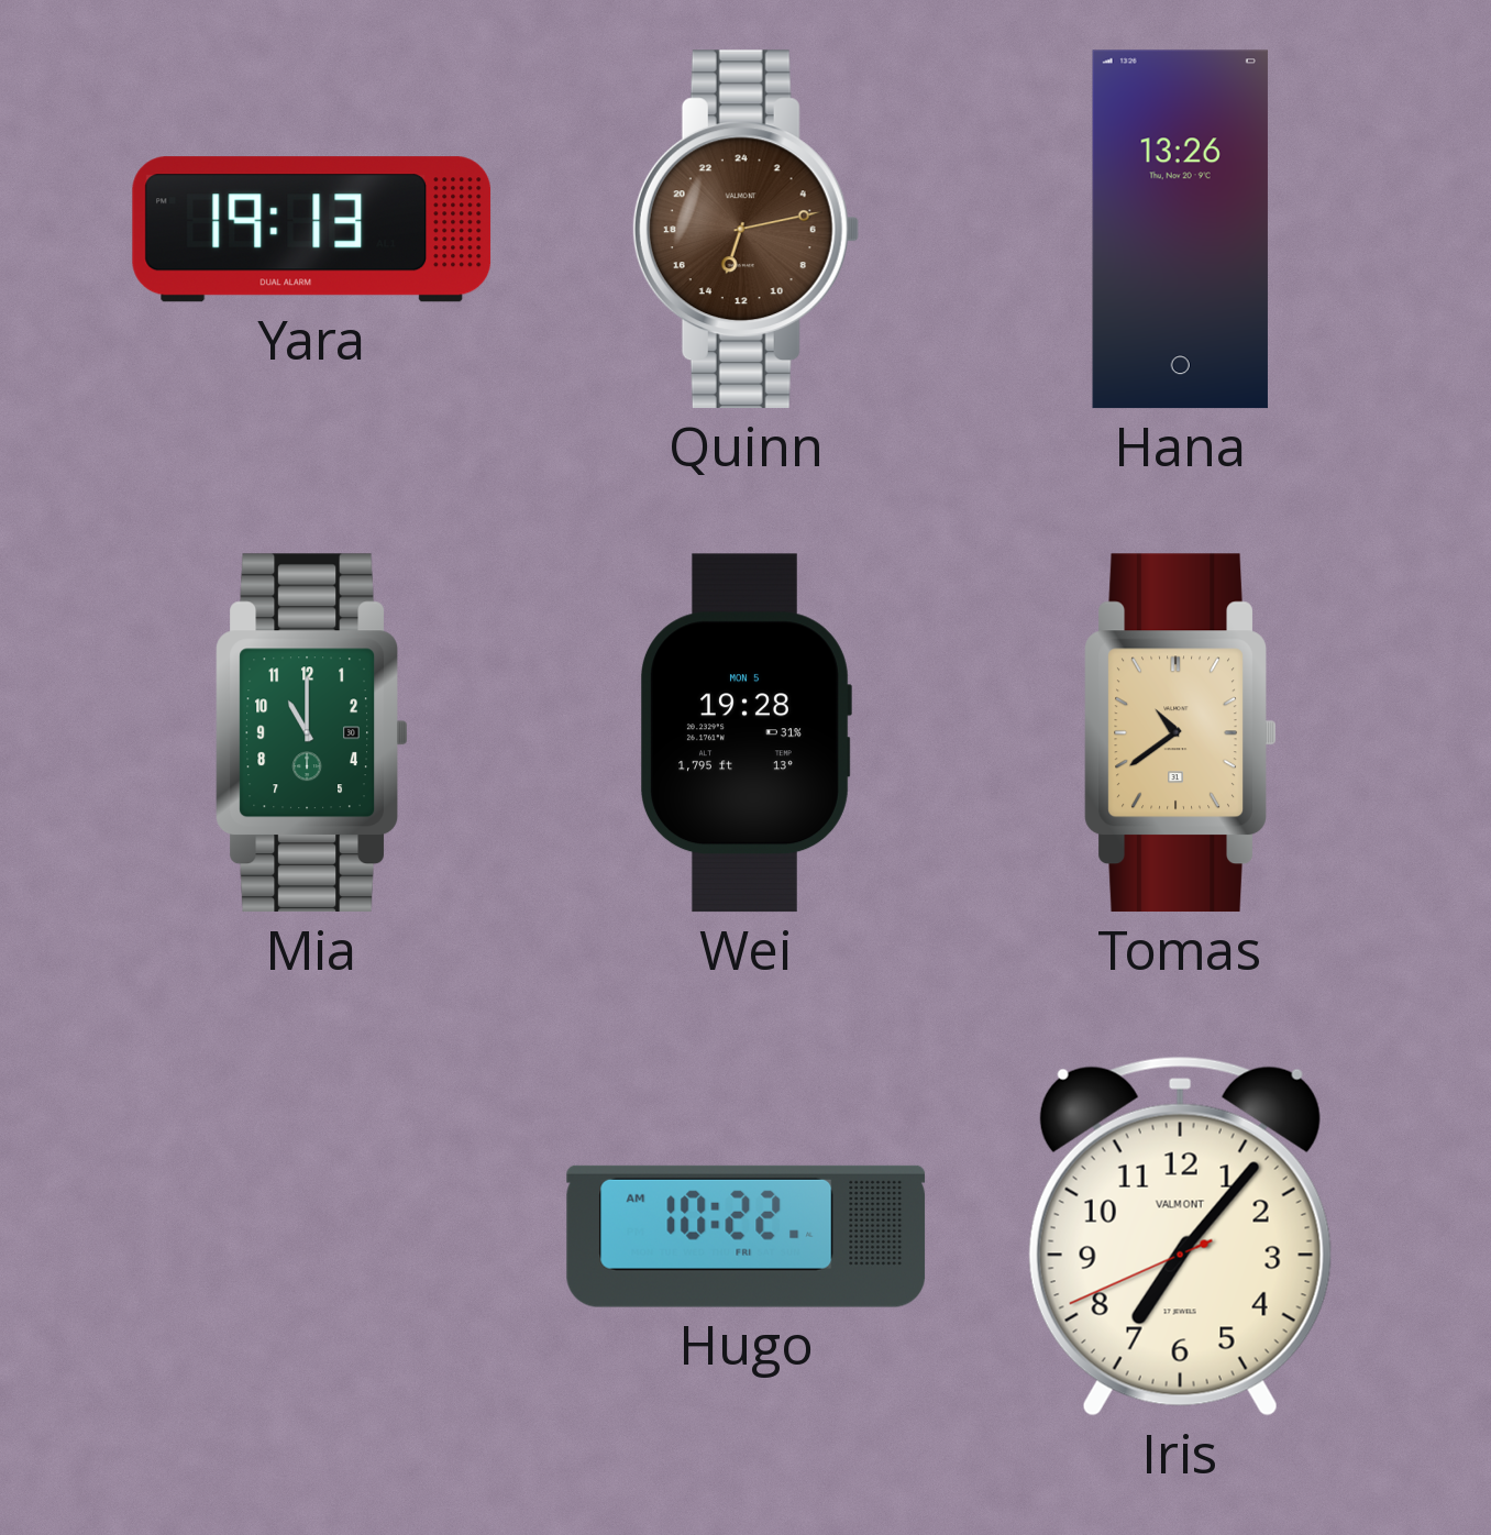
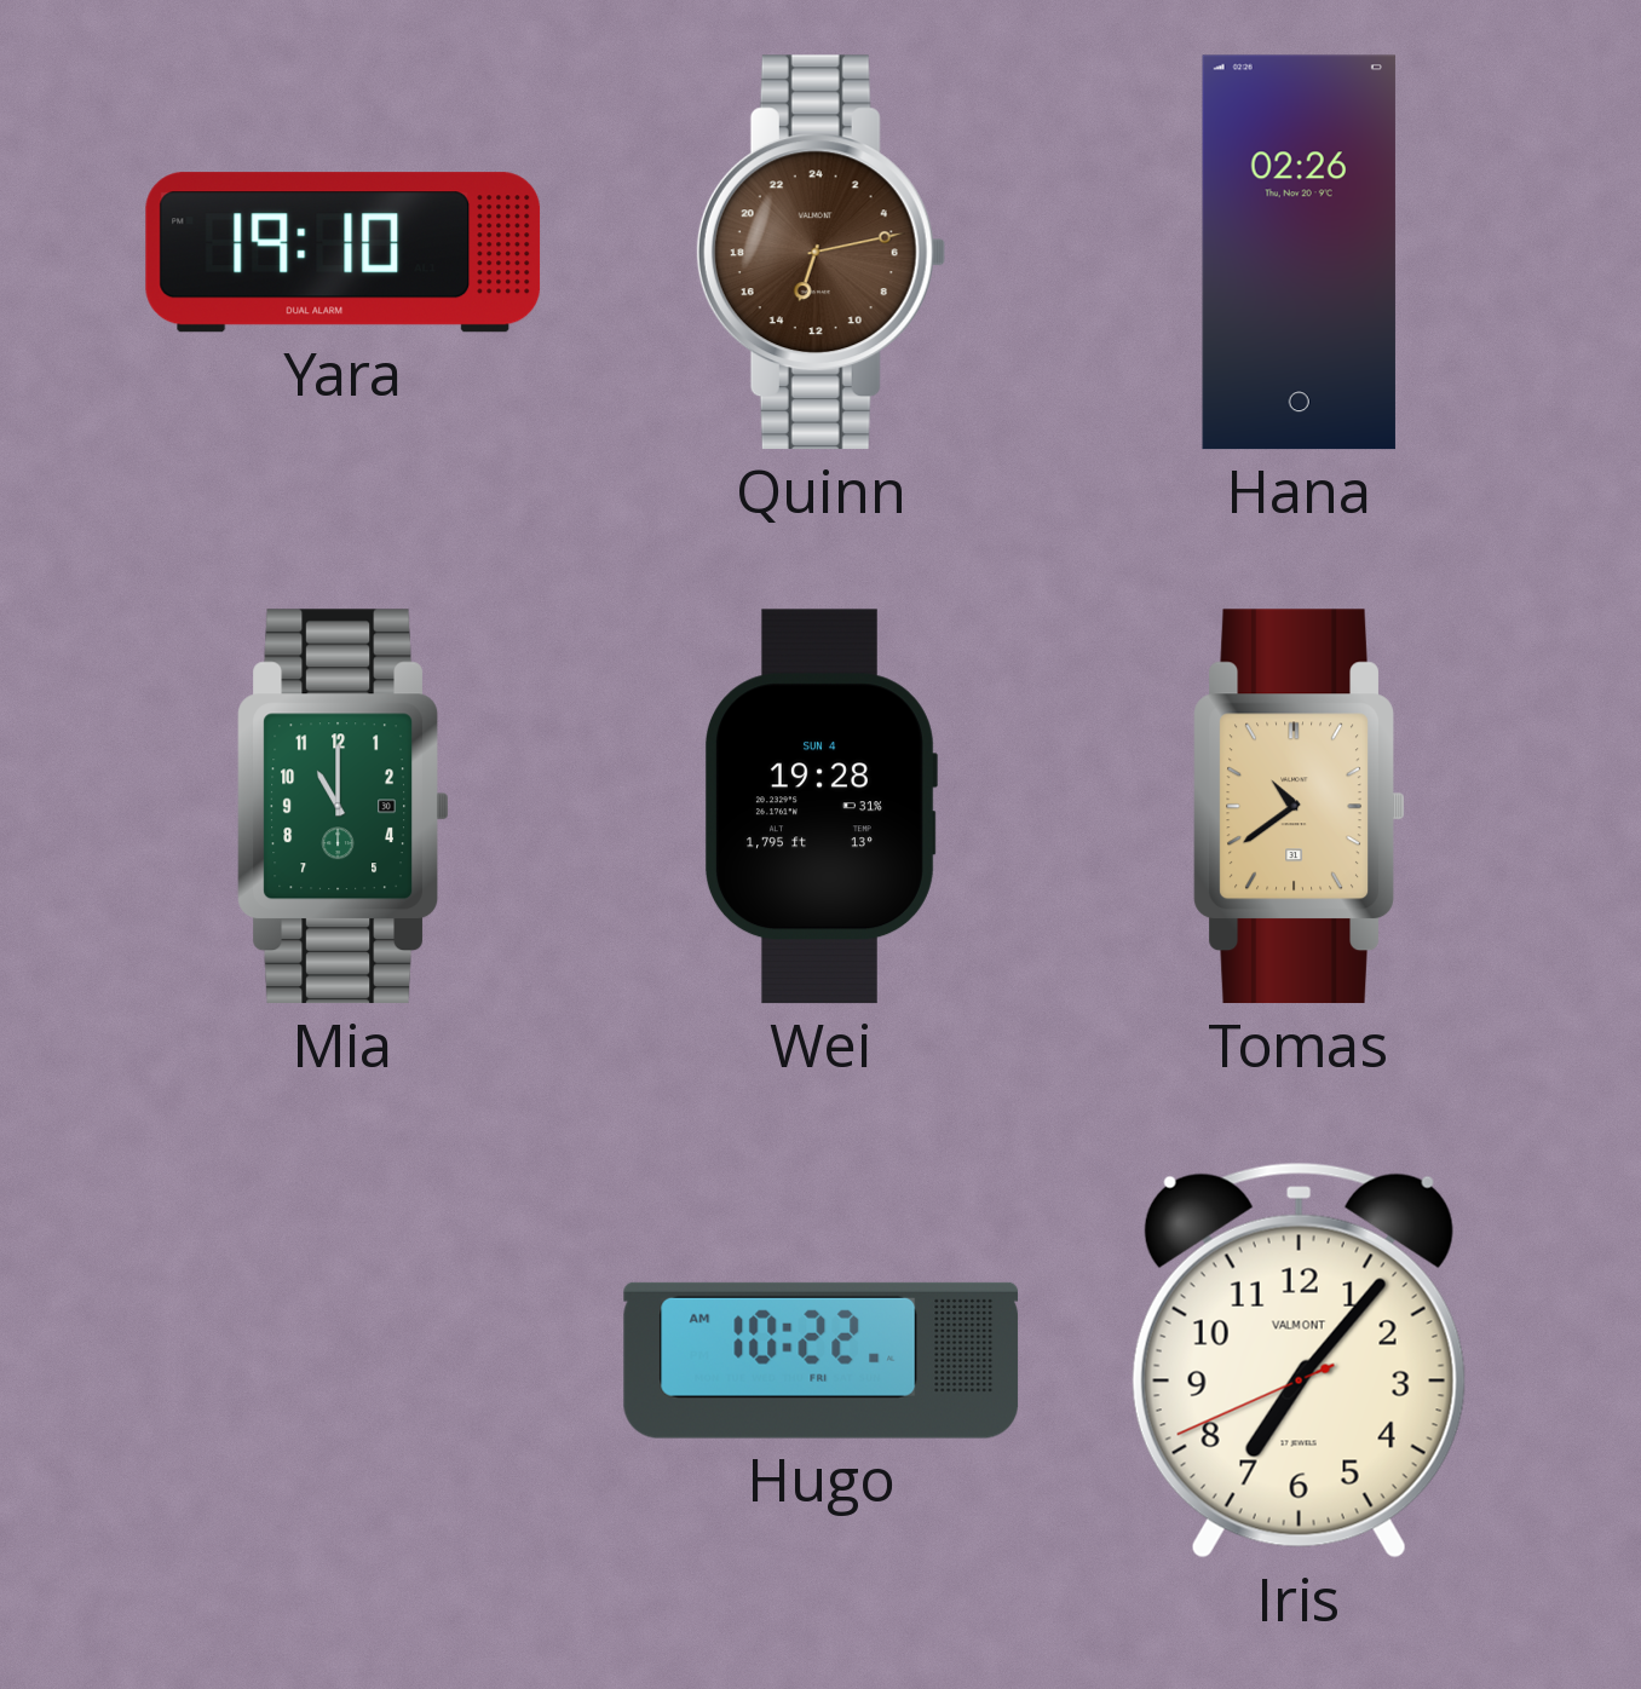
Yara: 19:13 -> 19:10 (344, 253)
Hana: 13:26 -> 02:26 (1299, 253)
Wei date: MON 5 -> SUN 4 (822, 807)
